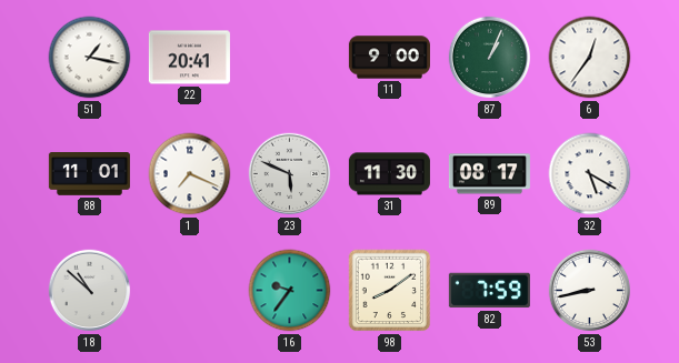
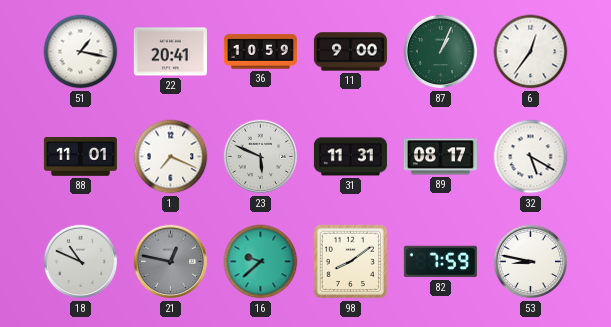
36: none -> 10:59 (260, 52)
31: 11:30 -> 11:31 (350, 157)
18: 10:52 -> 10:49 (81, 262)
21: none -> 12:47 (171, 262)
16: 9:36 -> 9:38 (261, 262)
53: 8:43 -> 8:47 (531, 262)
